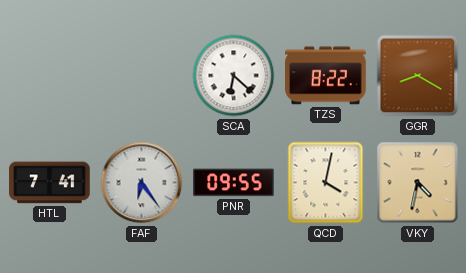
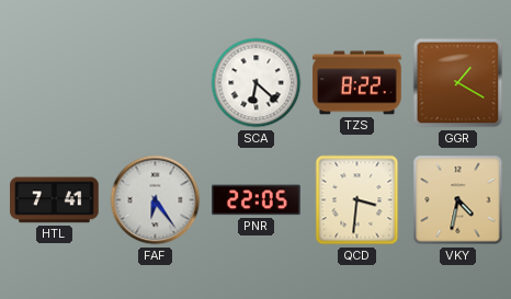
GGR: 8:20 -> 1:20 (458, 83)
PNR: 09:55 -> 22:05 (257, 200)
QCD: 4:02 -> 3:31 (357, 200)
